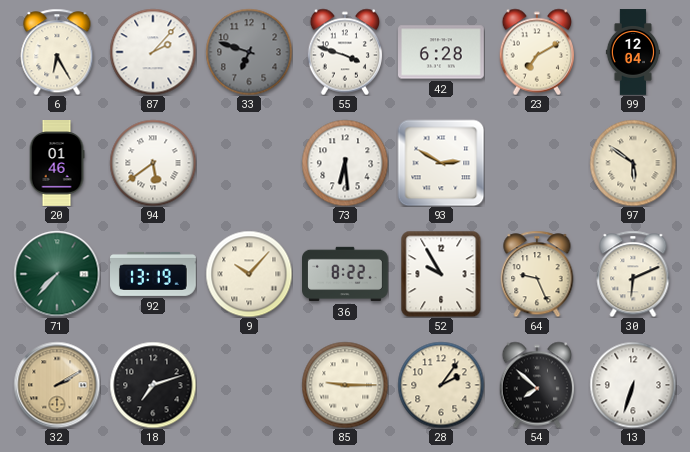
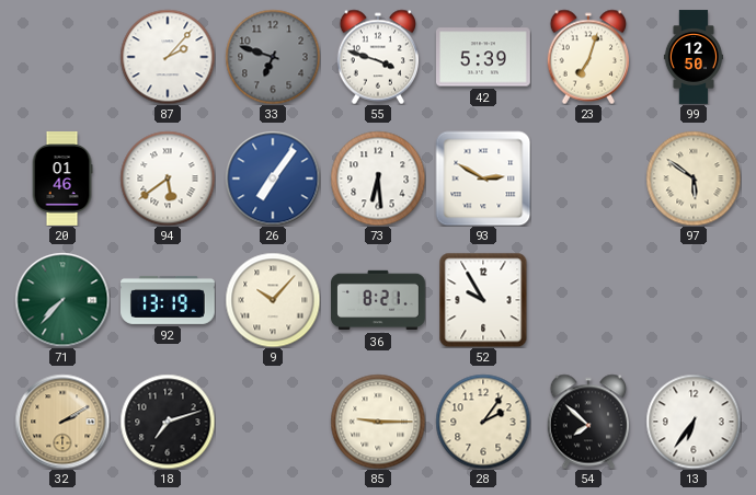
6: 6:25 -> none (57, 52)
42: 6:28 -> 5:39 (484, 57)
23: 7:10 -> 7:03 (588, 57)
99: 12:04 -> 12:50 (692, 57)
26: none -> 7:06 (273, 179)
36: 8:22 -> 8:21 (379, 300)
64: 9:26 -> none (537, 274)
30: 6:11 -> none (633, 274)
13: 6:33 -> 6:36 (694, 422)
